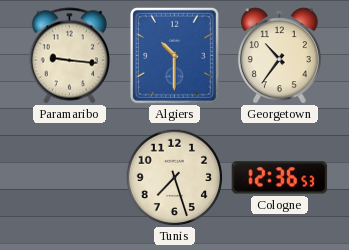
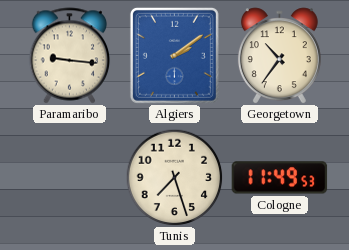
Algiers: 10:30 -> 2:09 (174, 55)
Cologne: 12:36 -> 11:49 (280, 178)
